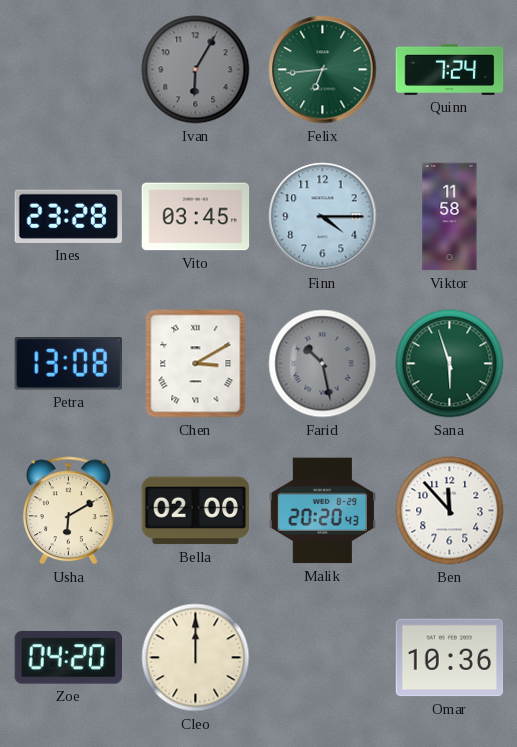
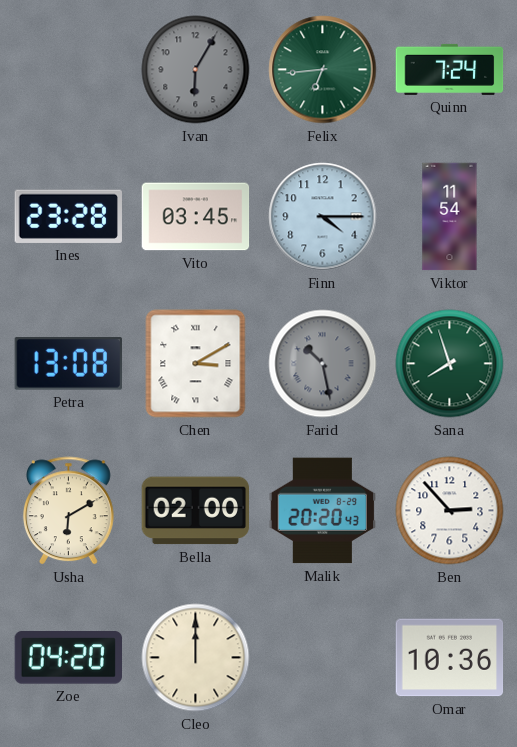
Viktor: 11:58 -> 11:54 (450, 217)
Sana: 5:57 -> 7:57 (450, 364)
Ben: 11:53 -> 2:53 (450, 511)
